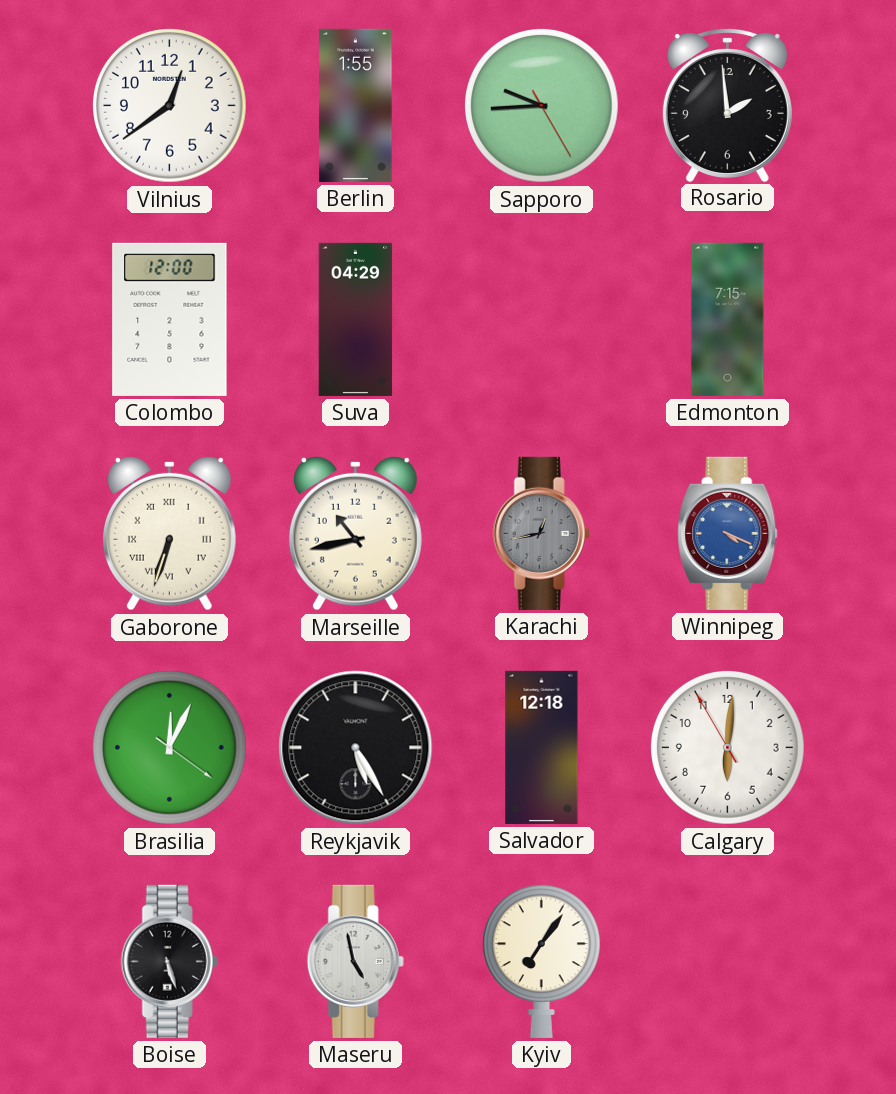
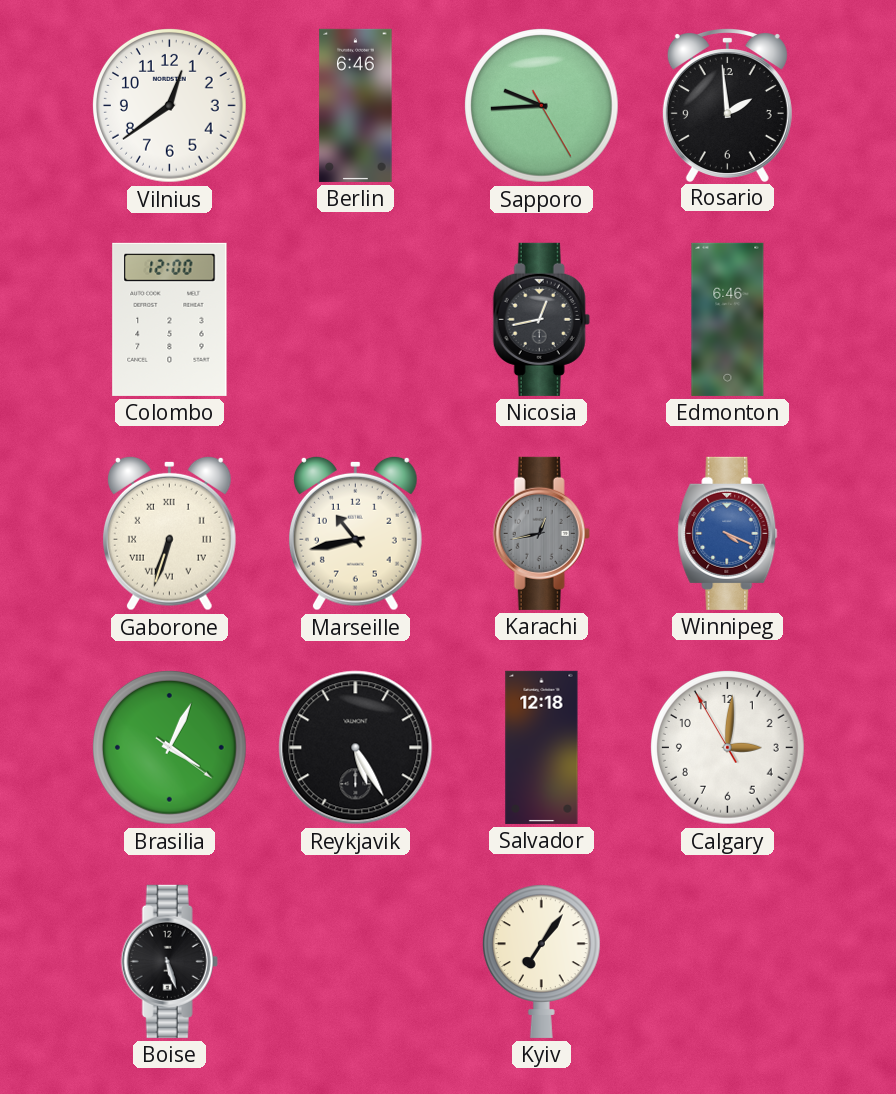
Berlin: 1:55 -> 6:46 (356, 105)
Suva: 04:29 -> none (356, 319)
Nicosia: none -> 12:43 (541, 319)
Edmonton: 7:15 -> 6:46 (728, 319)
Brasilia: 12:04 -> 4:04 (170, 748)
Calgary: 6:00 -> 3:00 (728, 748)
Maseru: 4:58 -> none (355, 961)
